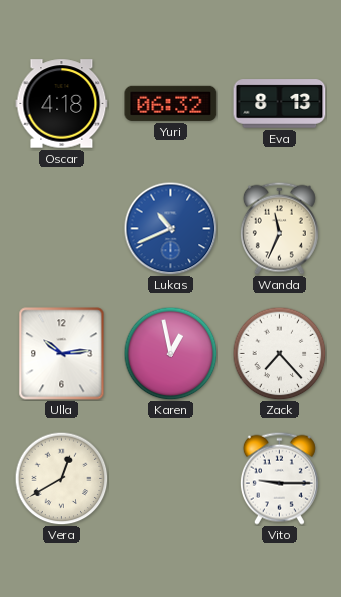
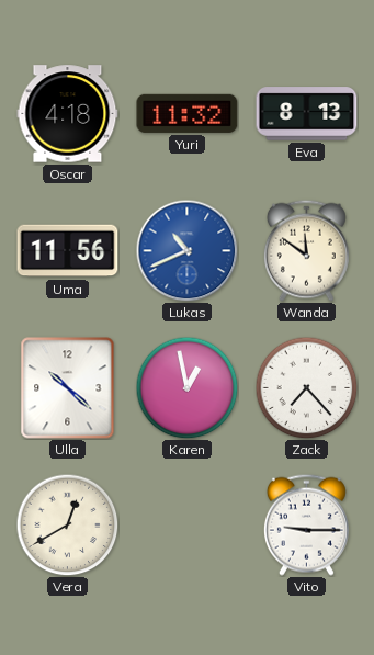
Yuri: 06:32 -> 11:32 (188, 113)
Uma: none -> 11:56 (68, 251)
Wanda: 11:34 -> 11:51 (306, 250)
Ulla: 10:14 -> 10:22 (68, 388)
